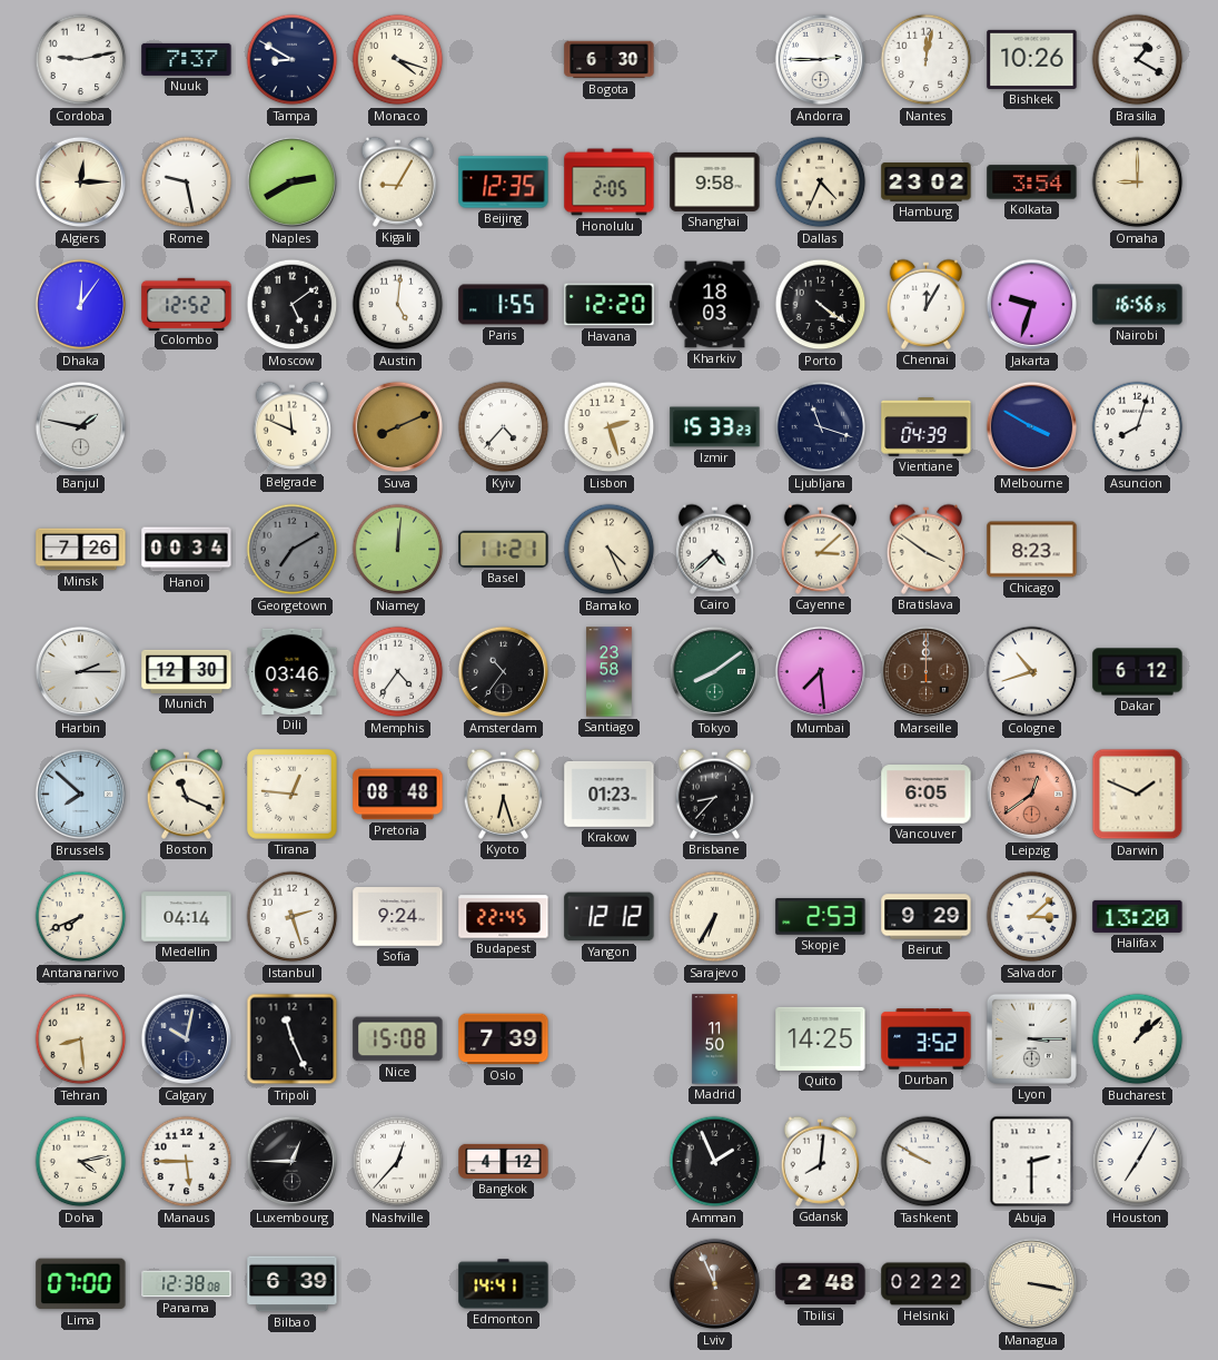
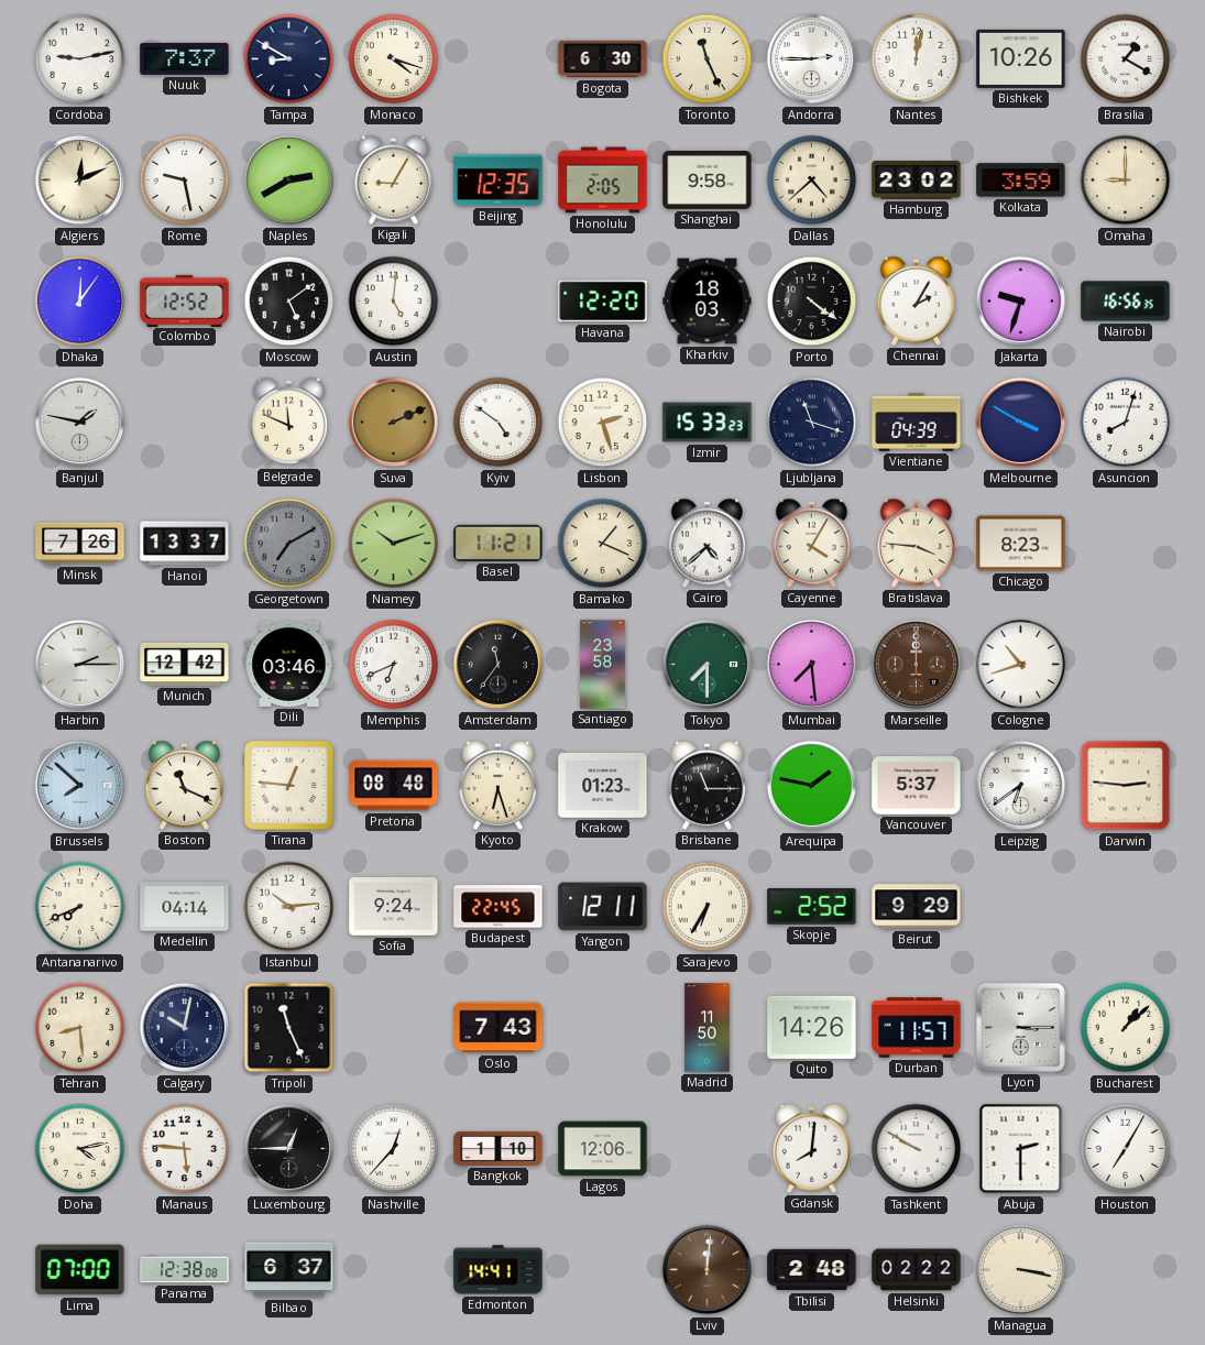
Toronto: none -> 11:26 (708, 59)
Algiers: 12:15 -> 12:11 (80, 181)
Dallas: 4:34 -> 4:38 (812, 181)
Kolkata: 3:54 -> 3:59 (1021, 181)
Paris: 1:55 -> none (504, 305)
Chennai: 12:05 -> 2:05 (916, 300)
Suva: 8:11 -> 2:11 (394, 423)
Kyiv: 4:37 -> 4:51 (499, 423)
Hanoi: 00:34 -> 13:37 (185, 544)
Niamey: 12:01 -> 10:12 (394, 544)
Bamako: 4:26 -> 1:19 (603, 544)
Cayenne: 3:08 -> 4:05 (811, 543)
Bratislava: 3:51 -> 3:46 (916, 543)
Munich: 12:30 -> 12:42 (185, 664)
Memphis: 4:36 -> 6:41 (394, 665)
Amsterdam: 10:36 -> 11:36 (499, 665)
Tokyo: 8:09 -> 7:30 (708, 665)
Dakar: 6:12 -> none (1138, 672)
Brisbane: 8:37 -> 11:15 (706, 785)
Arequipa: none -> 1:47 (812, 786)
Vancouver: 6:05 -> 5:37 (917, 786)
Leipzig: 12:39 -> 6:39 (1021, 786)
Leipzig dial: salmon -> white (1021, 786)
Darwin: 1:49 -> 2:46 (1126, 786)
Istanbul: 2:27 -> 10:14 (289, 907)
Yangon: 12:12 -> 12:11 (603, 907)
Skopje: 2:53 -> 2:52 (812, 907)
Salvador: 3:08 -> none (1032, 917)
Halifax: 13:20 -> none (1138, 916)
Nice: 15:08 -> none (398, 1039)
Oslo: 7:39 -> 7:43 (499, 1028)
Quito: 14:25 -> 14:26 (812, 1027)
Durban: 3:52 -> 11:57 (917, 1028)
Manaus: 5:45 -> 5:46 (185, 1149)
Bangkok: 4:12 -> 1:10 (499, 1148)
Lagos: none -> 12:06 (603, 1149)
Amman: 1:56 -> none (715, 1162)
Bilbao: 6:39 -> 6:37 (289, 1270)
Lviv: 11:56 -> 12:01 (708, 1270)
